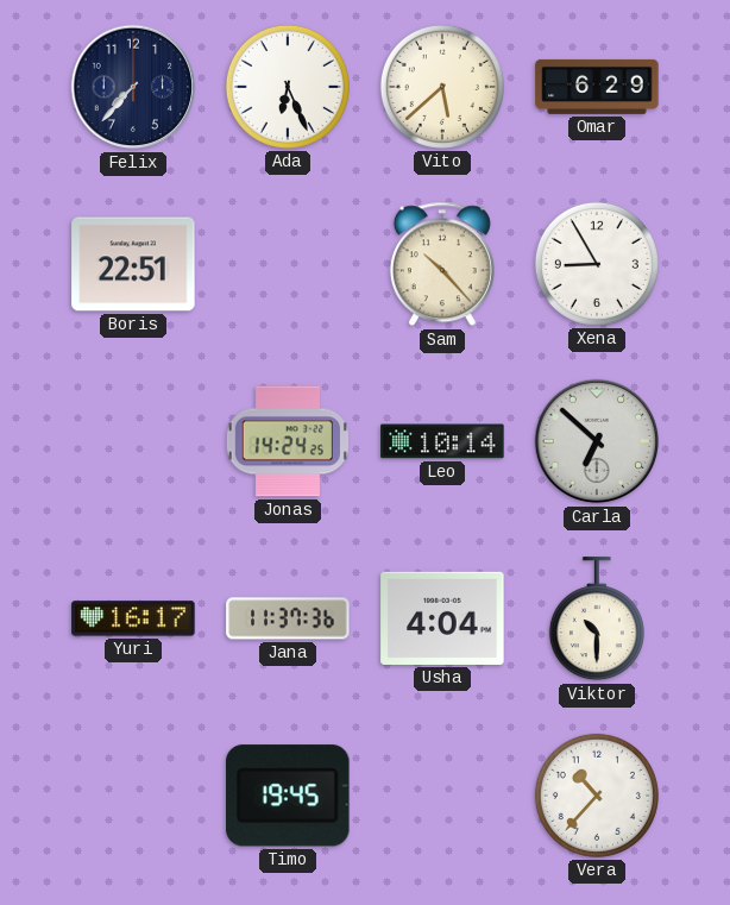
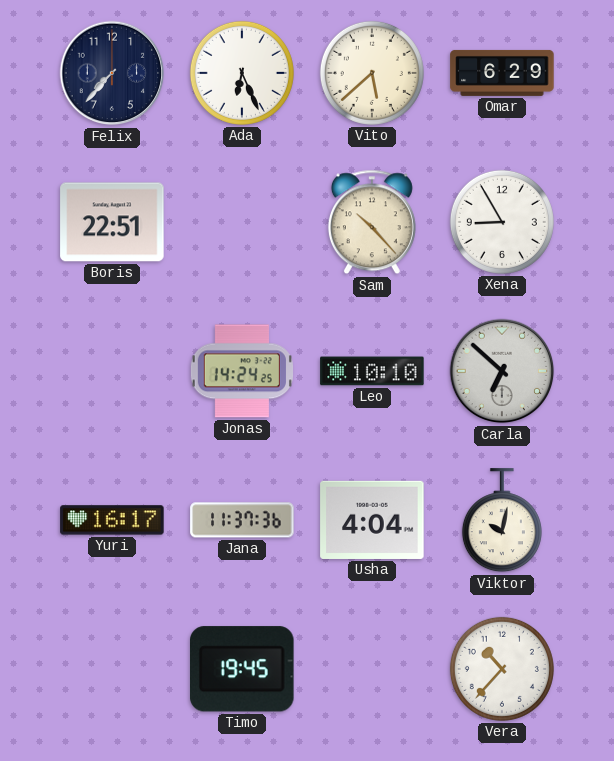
Leo: 10:14 -> 10:10 (372, 371)
Viktor: 10:30 -> 10:02 (502, 521)
